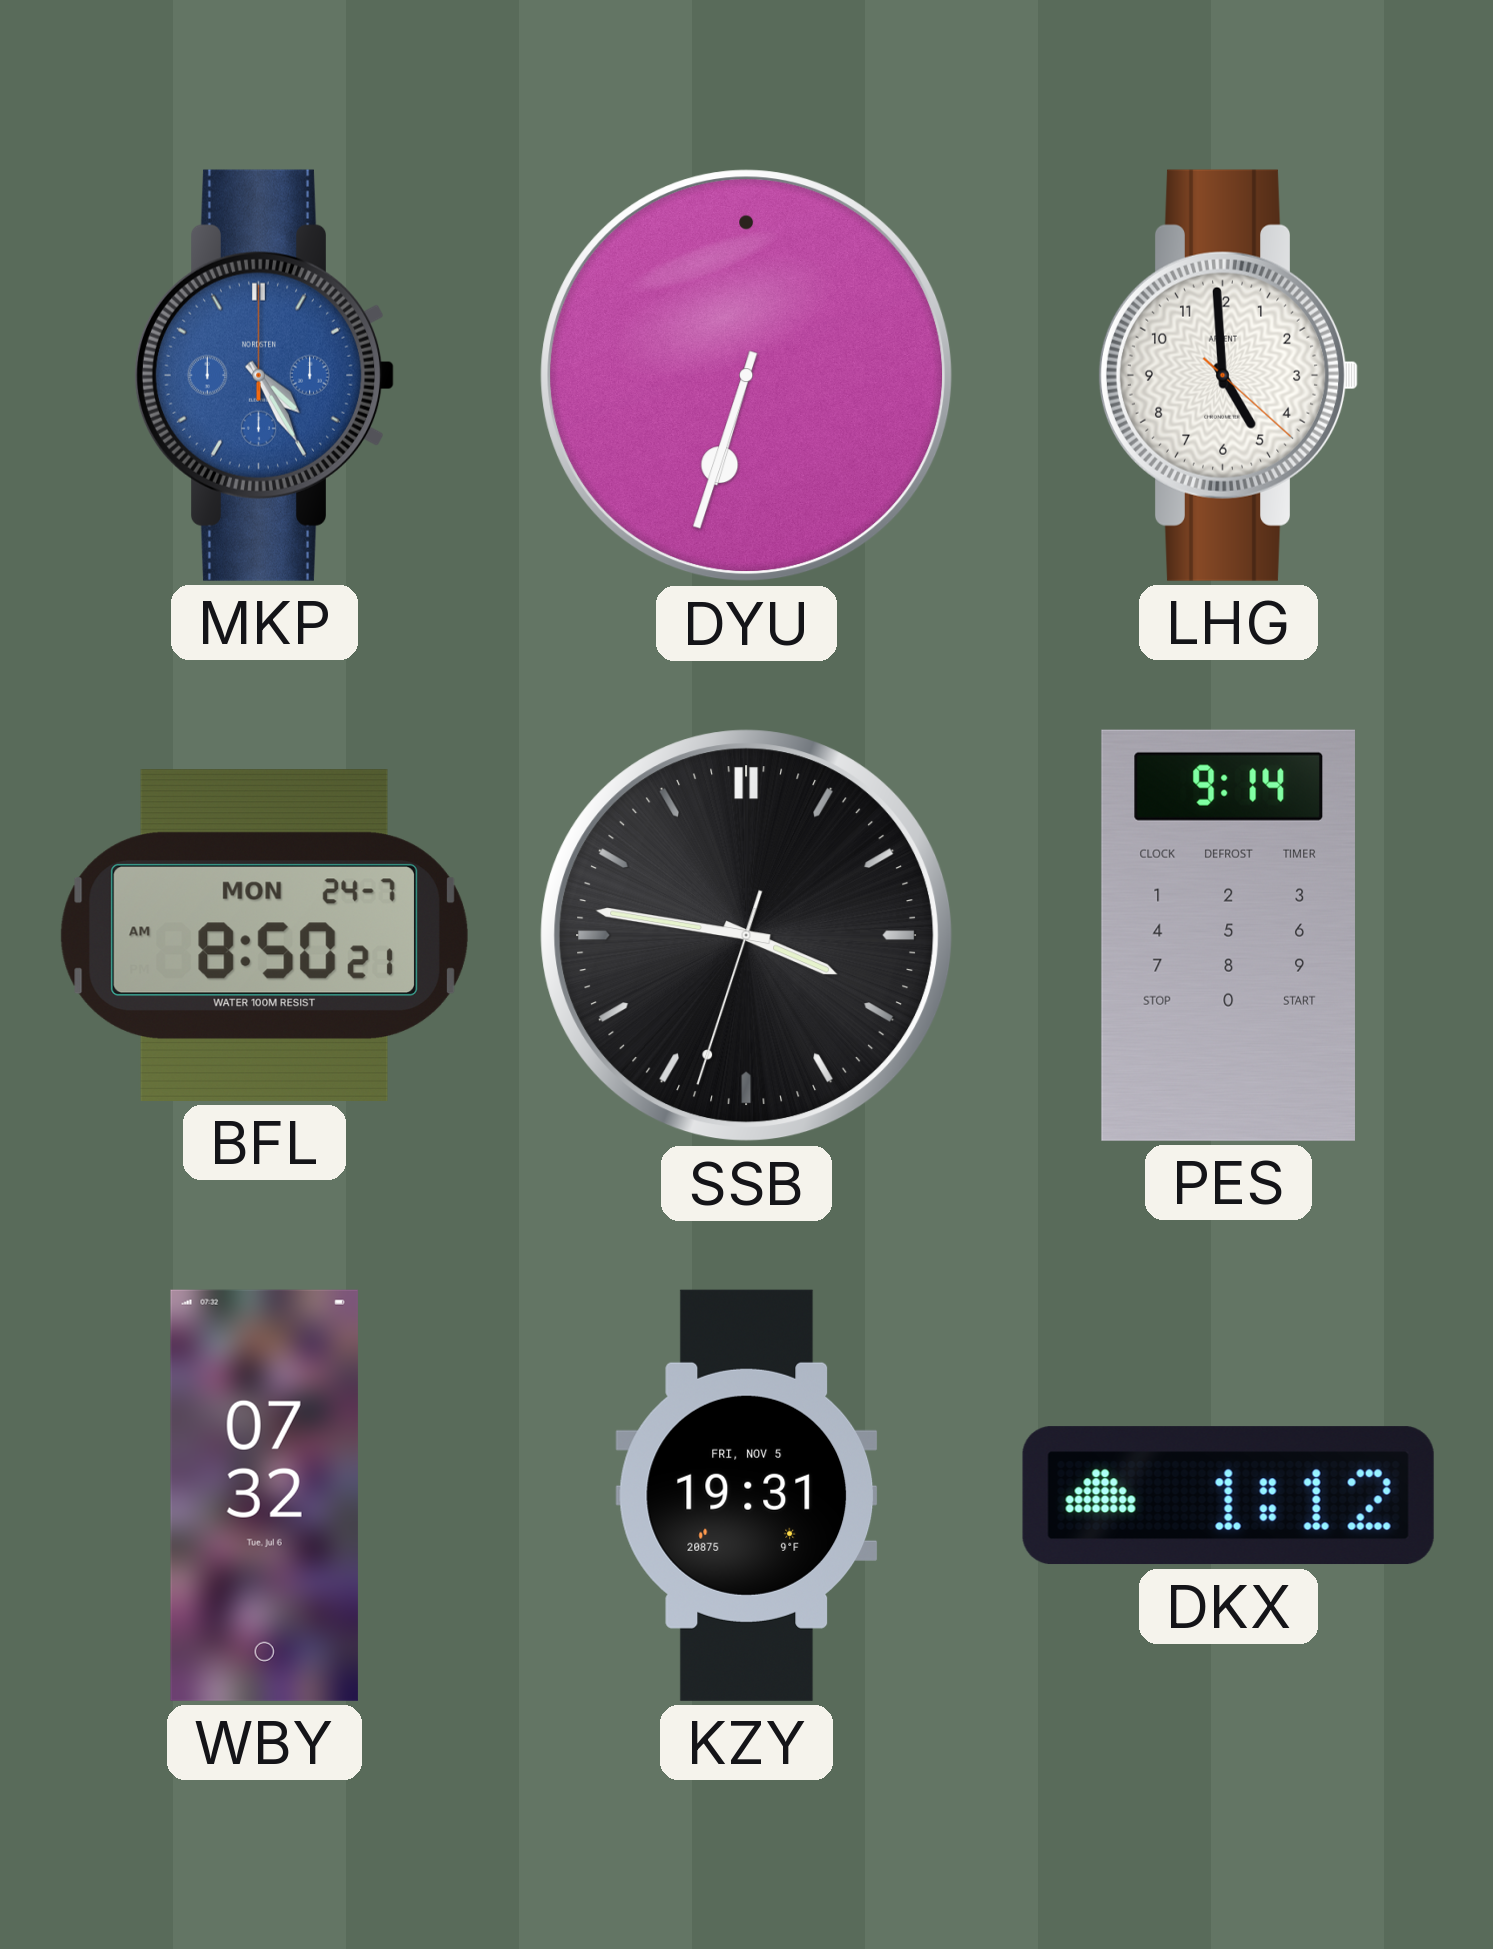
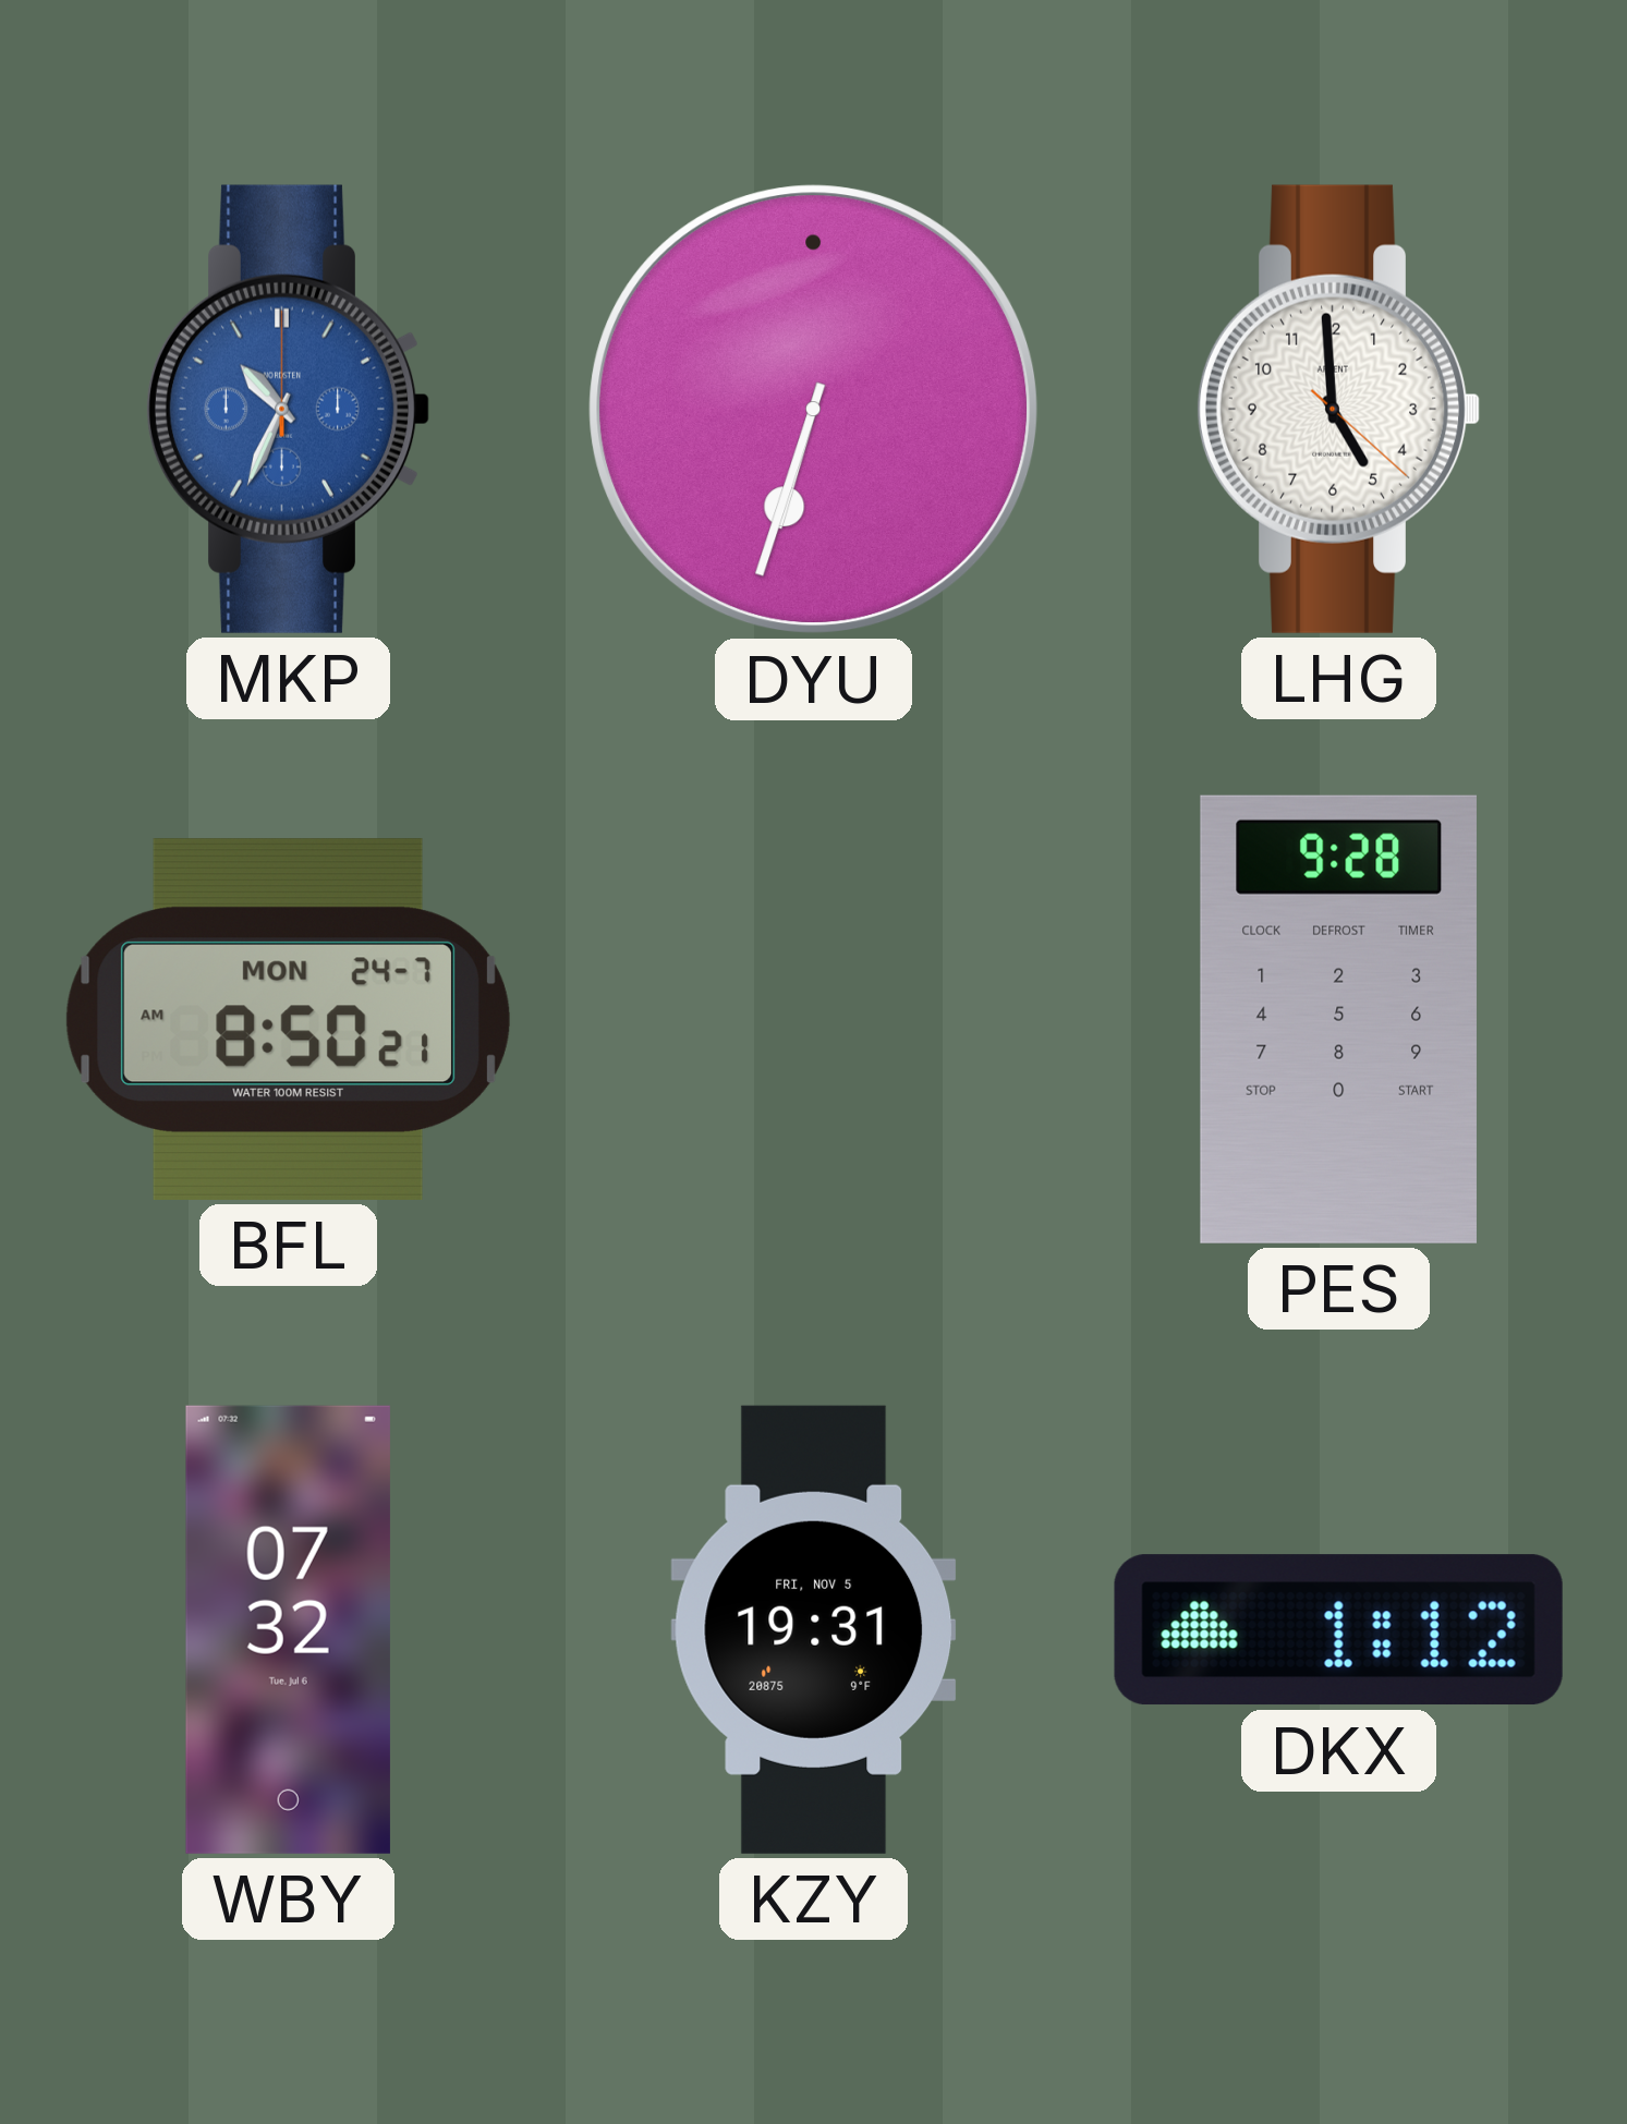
MKP: 4:25 -> 10:34 (288, 409)
SSB: 3:46 -> none (747, 936)
PES: 9:14 -> 9:28 (1338, 1019)
